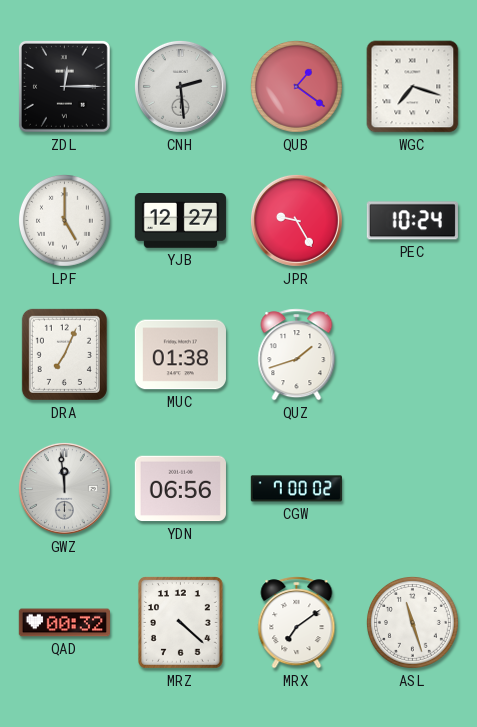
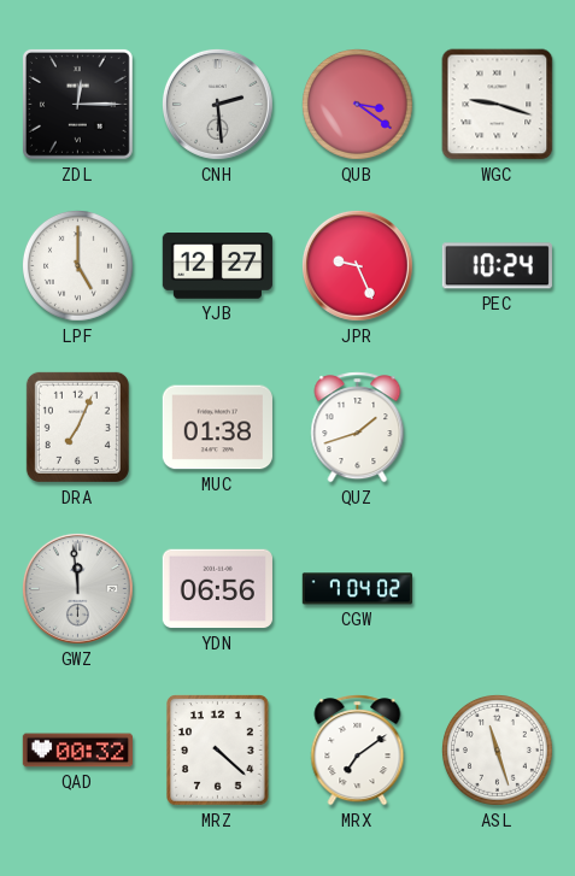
QUB: 1:21 -> 3:21 (358, 105)
WGC: 7:18 -> 9:18 (498, 105)
JPR: 9:25 -> 9:26 (357, 265)
CGW: 7:00 -> 7:04 (357, 589)
